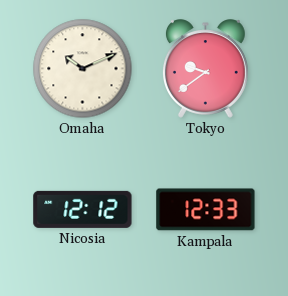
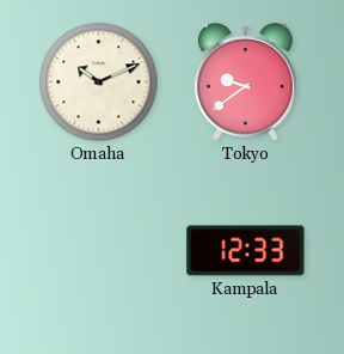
Nicosia: 12:12 -> none (83, 209)
